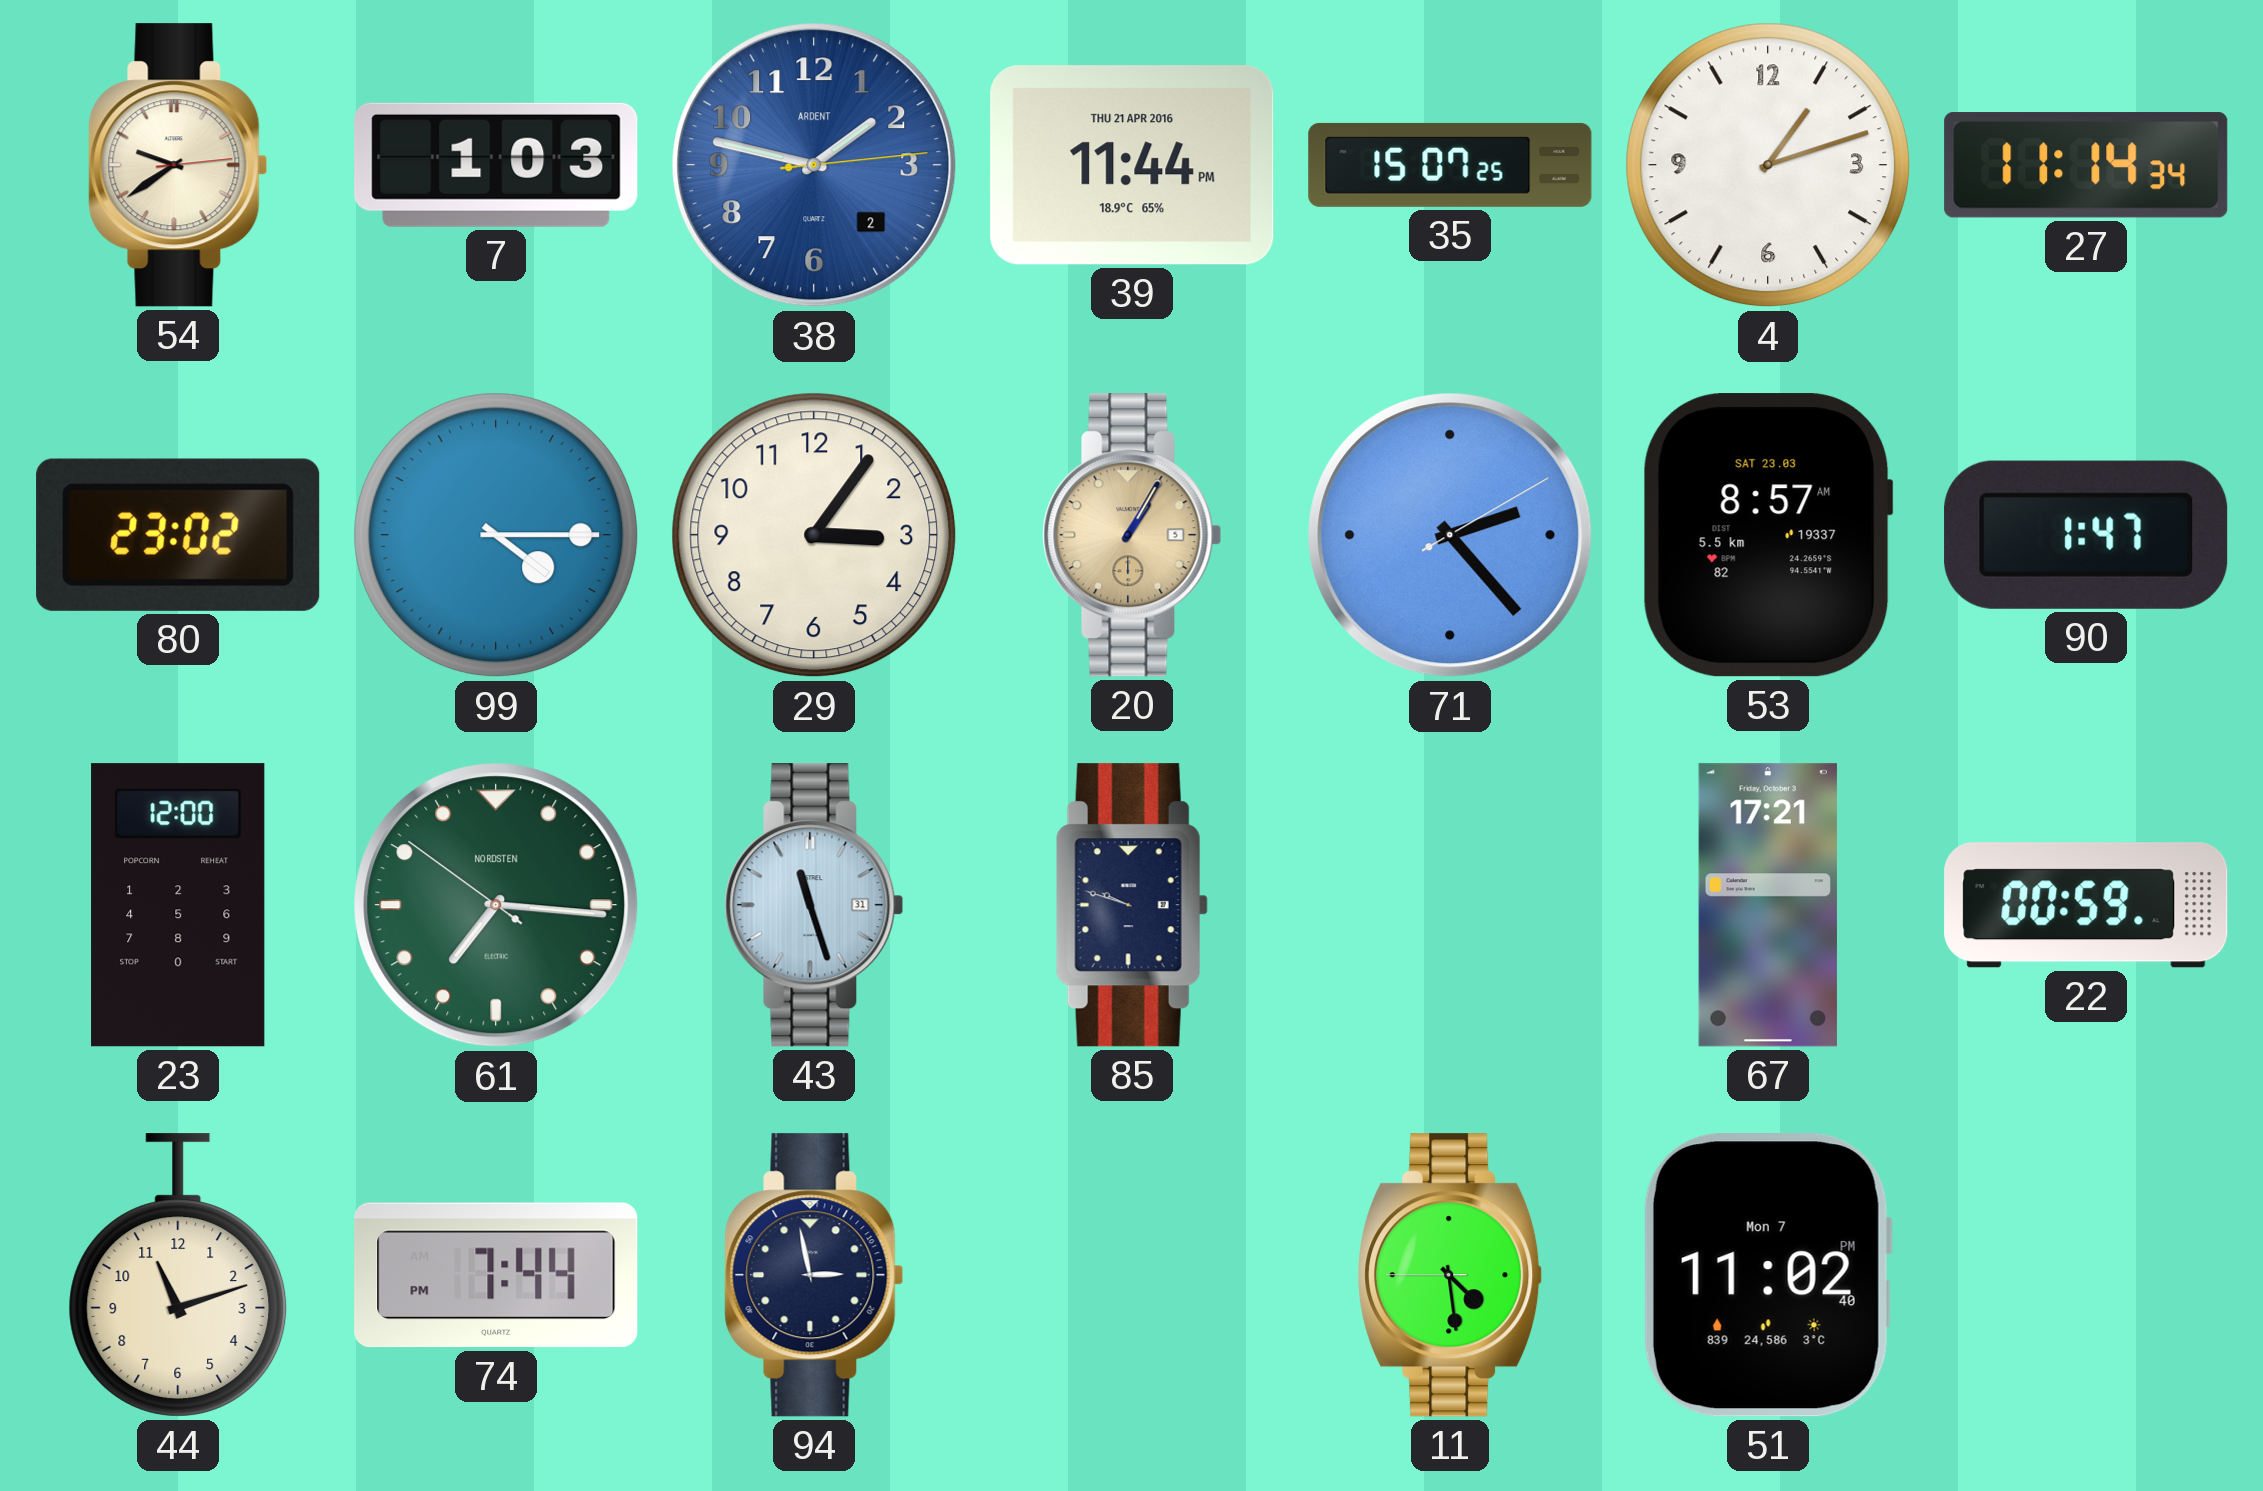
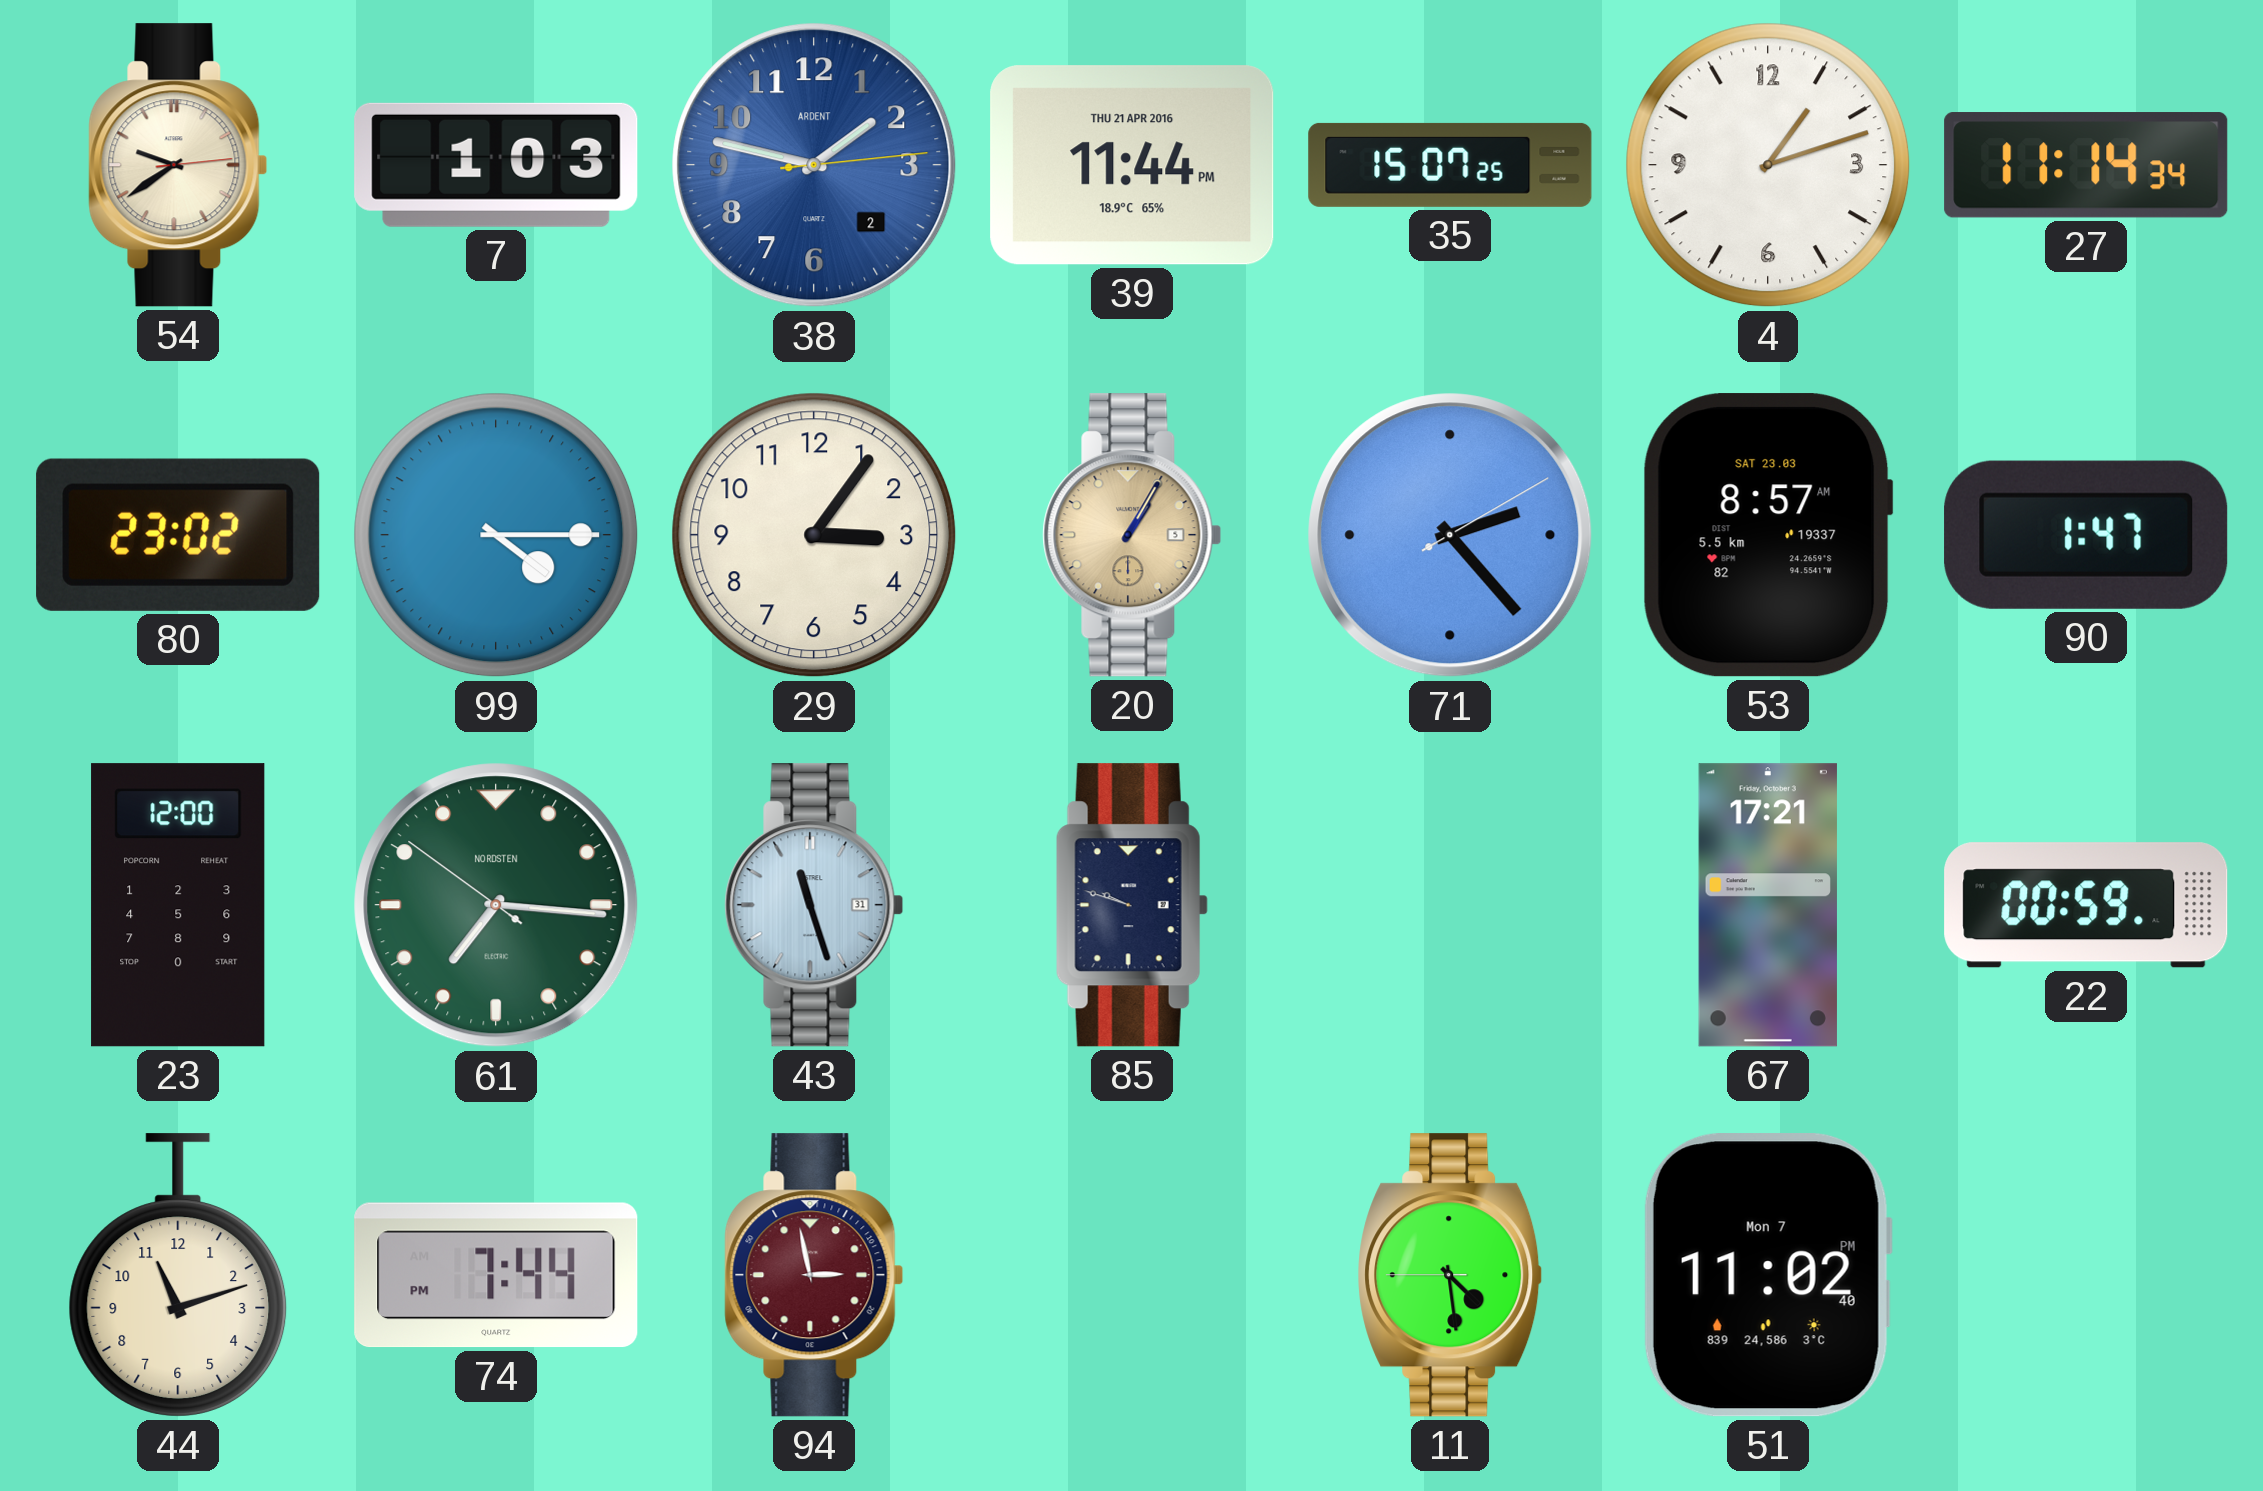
94 dial: navy -> burgundy (814, 1275)
